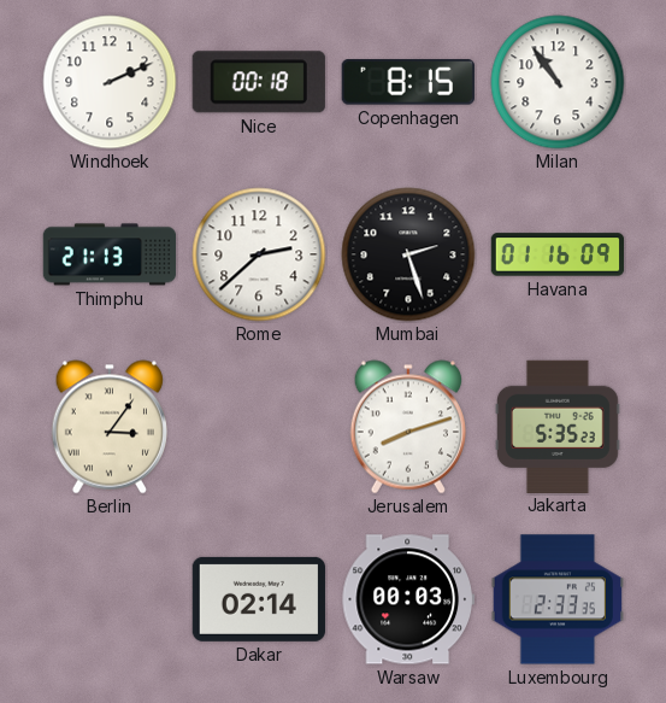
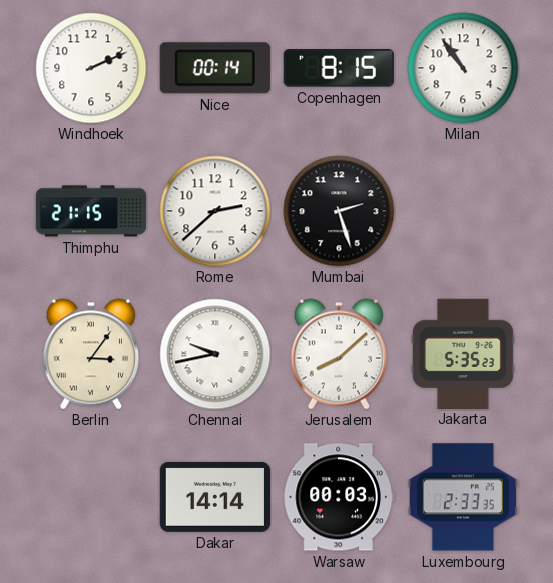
Nice: 00:18 -> 00:14 (215, 68)
Thimphu: 21:13 -> 21:15 (91, 211)
Havana: 01:16 -> none (558, 254)
Chennai: none -> 9:43 (215, 354)
Jerusalem: 8:12 -> 8:08 (339, 354)
Dakar: 02:14 -> 14:14 (215, 497)
